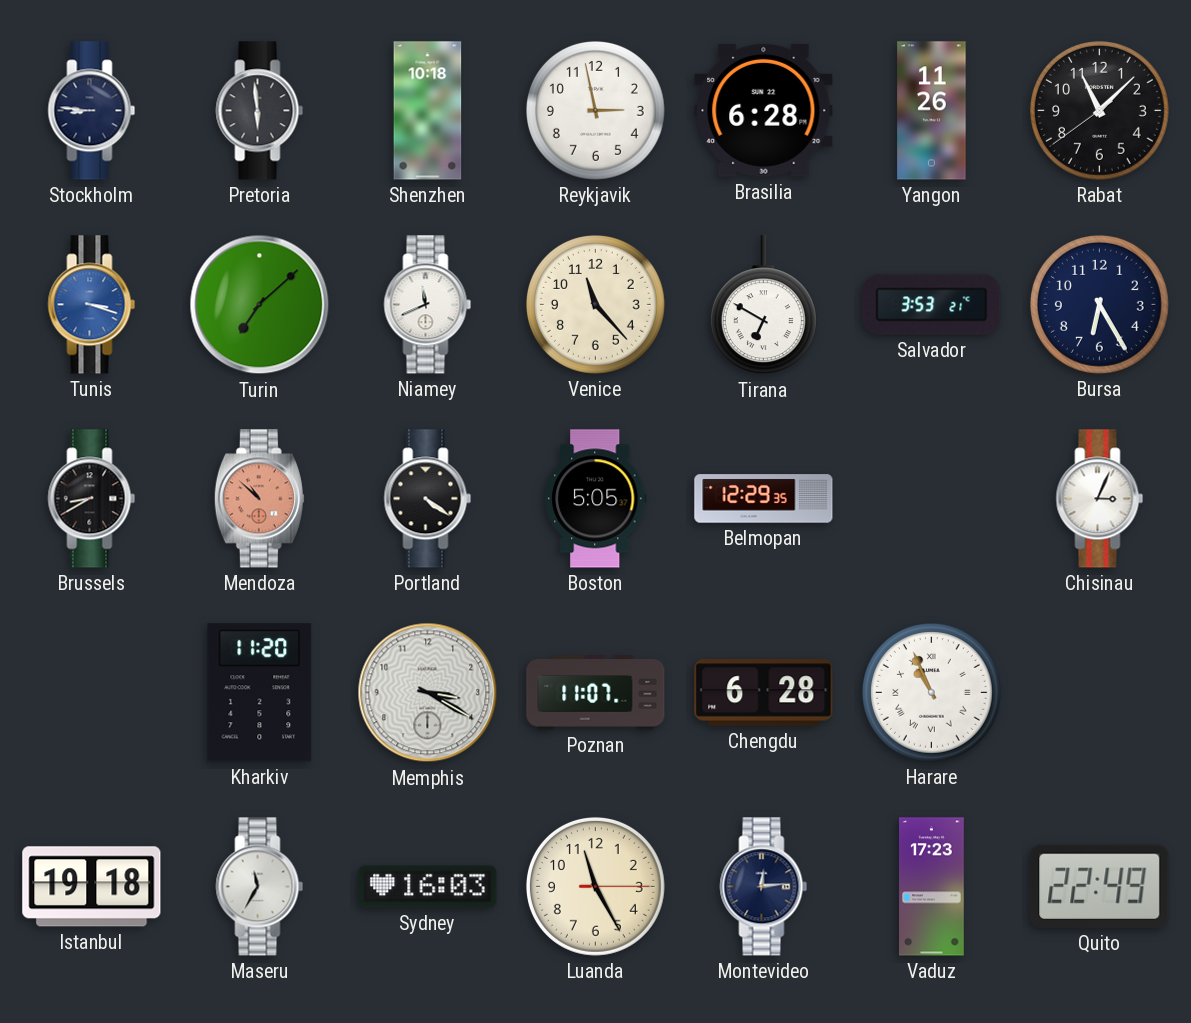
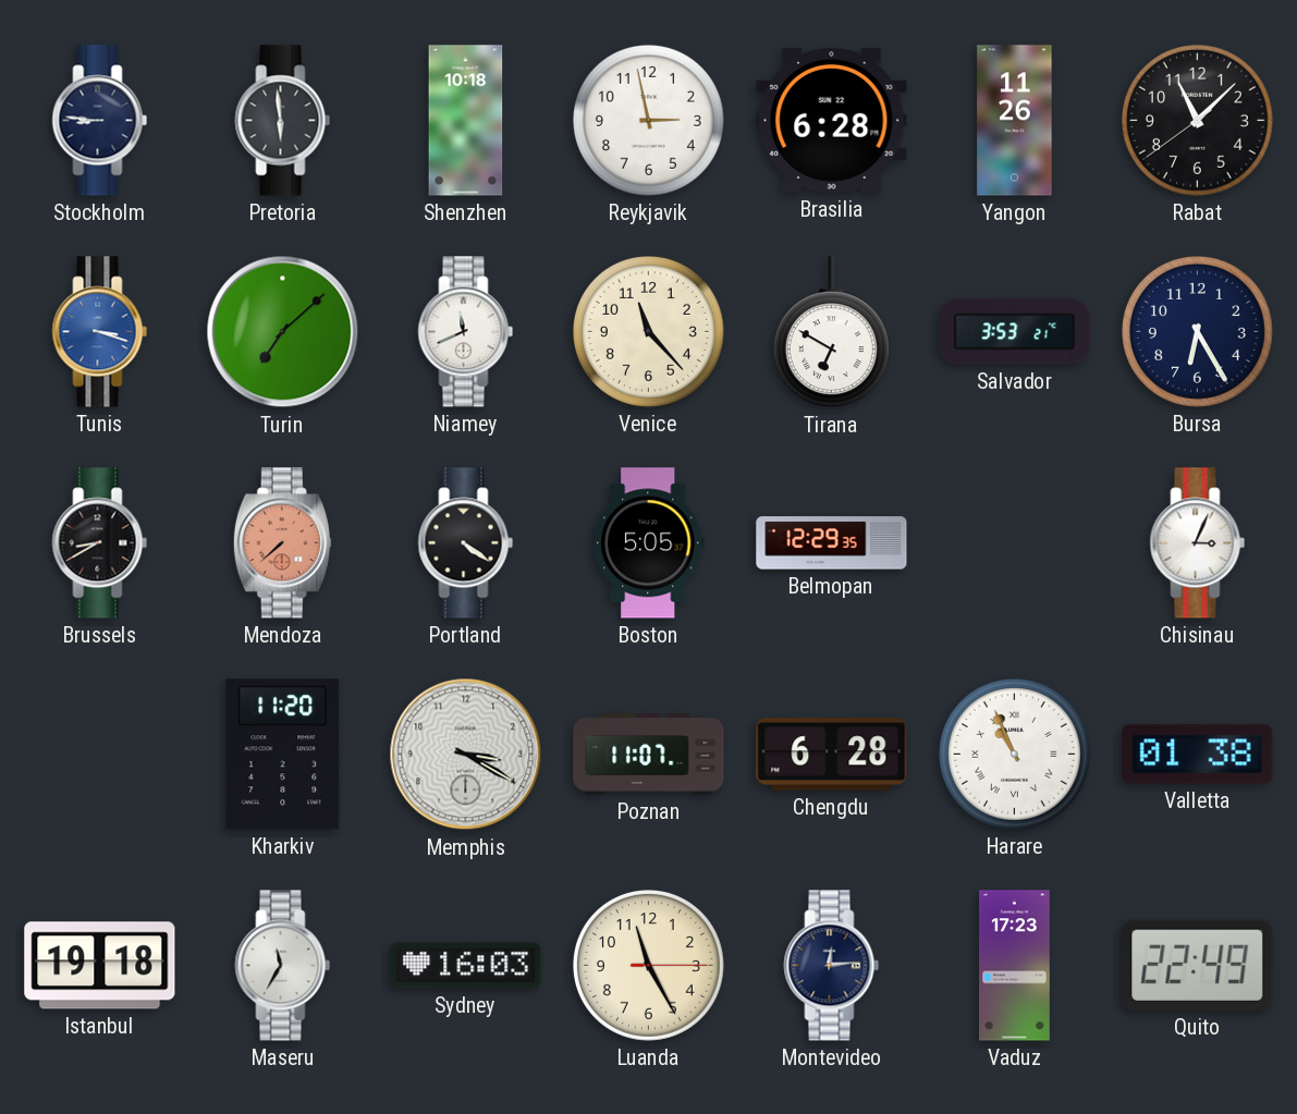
Mendoza: 10:52 -> 7:38 (282, 543)
Valletta: none -> 01:38 (1198, 755)
